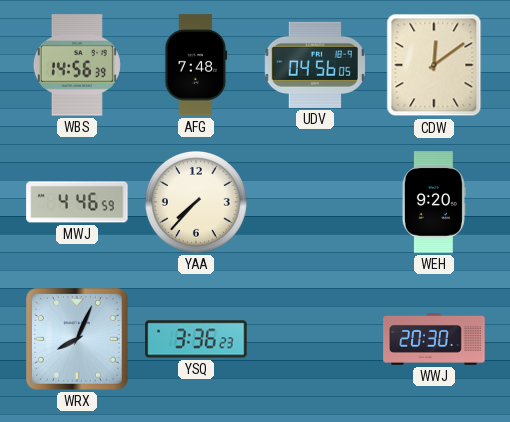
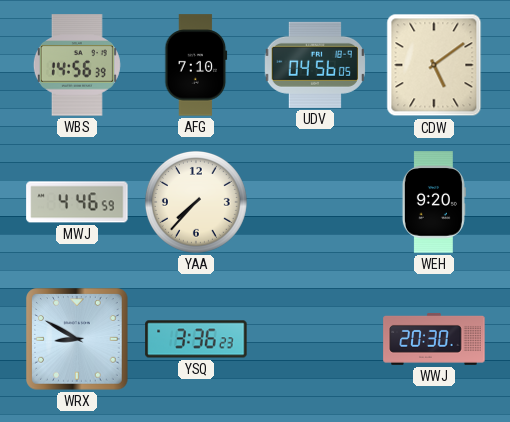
AFG: 7:48 -> 7:10 (196, 65)
CDW: 12:09 -> 5:09 (434, 65)
WRX: 8:04 -> 8:50 (77, 339)
